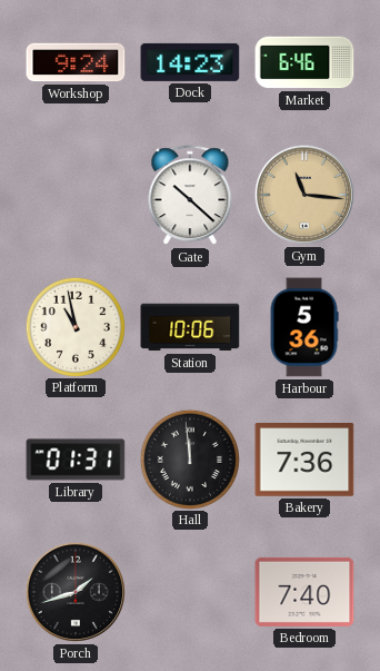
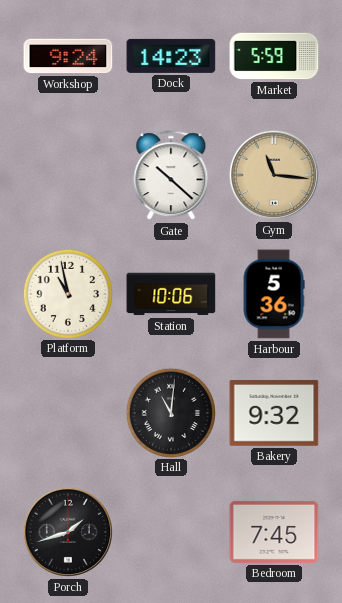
Market: 6:46 -> 5:59 (274, 56)
Library: 01:31 -> none (76, 460)
Hall: 11:59 -> 11:01 (170, 412)
Bakery: 7:36 -> 9:32 (274, 414)
Bedroom: 7:40 -> 7:45 (274, 532)
